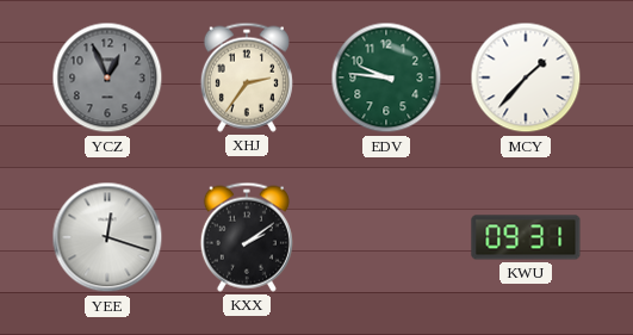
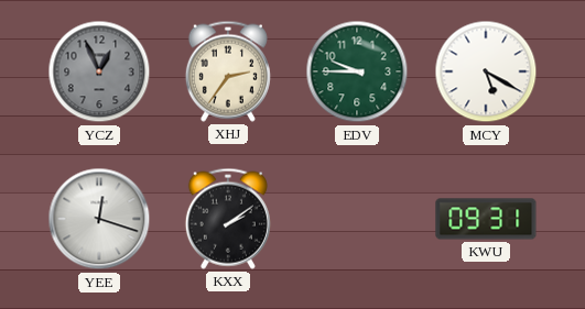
EDV: 9:46 -> 9:45 (357, 71)
MCY: 1:37 -> 5:20 (486, 71)
